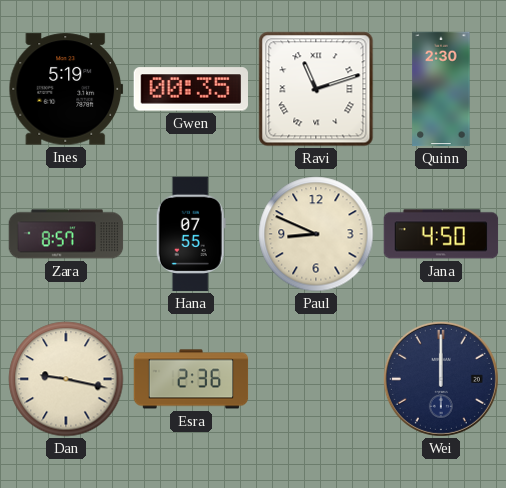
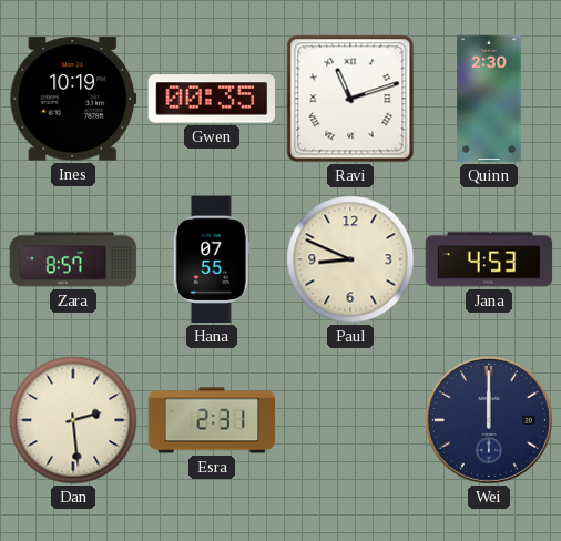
Ines: 5:19 -> 10:19 (73, 99)
Jana: 4:50 -> 4:53 (489, 259)
Dan: 9:17 -> 2:29 (73, 420)
Esra: 2:36 -> 2:31 (212, 420)
